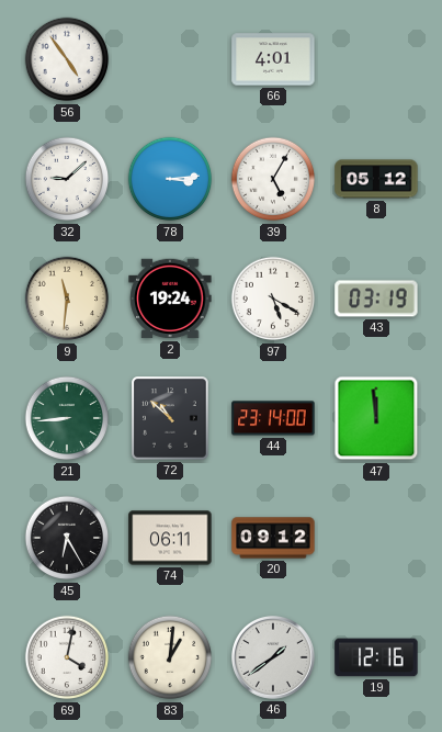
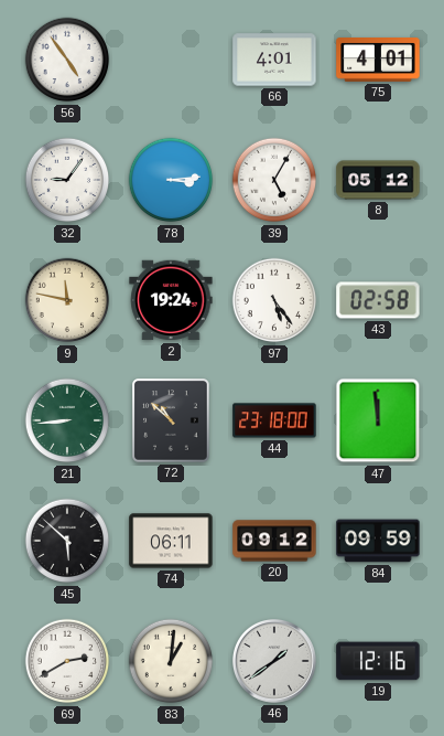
75: none -> 4:01 (378, 61)
32: 9:08 -> 9:06 (67, 180)
9: 11:31 -> 11:47 (67, 300)
97: 5:20 -> 5:24 (274, 300)
43: 03:19 -> 02:58 (378, 300)
44: 23:14 -> 23:18 (274, 420)
45: 6:25 -> 5:52 (67, 541)
84: none -> 09:59 (378, 541)
69: 4:02 -> 2:40 (67, 661)
